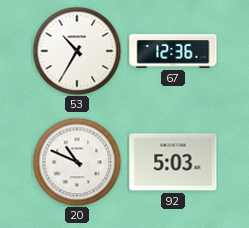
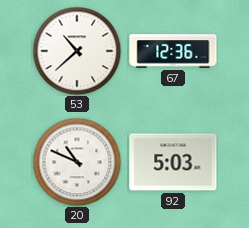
53: 10:35 -> 10:38 (77, 51)
